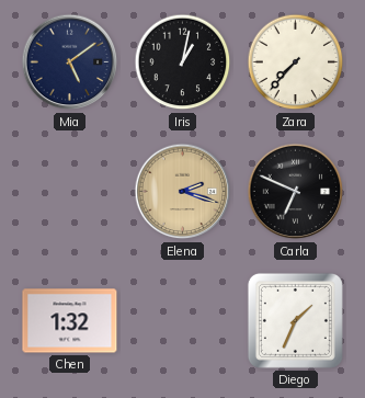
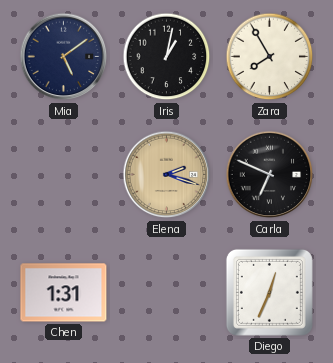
Zara: 7:37 -> 7:55 (270, 57)
Chen: 1:32 -> 1:31 (64, 293)
Diego: 1:34 -> 12:34 (269, 292)
